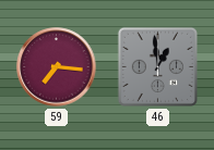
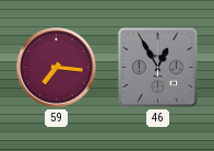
46: 12:59 -> 12:55 (157, 67)
